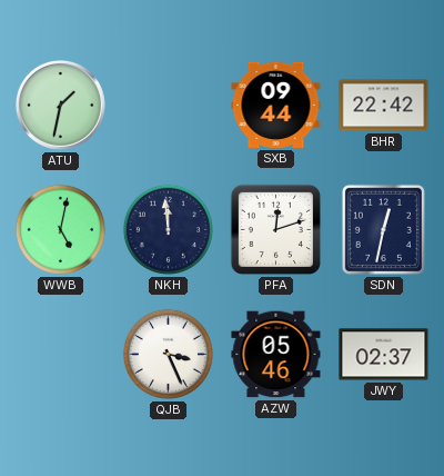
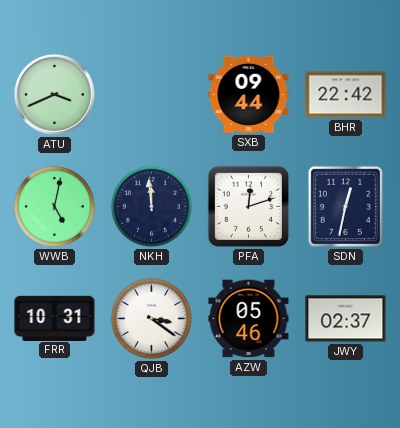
ATU: 1:32 -> 3:41 (54, 94)
FRR: none -> 10:31 (55, 318)
QJB: 3:26 -> 3:21 (151, 318)
